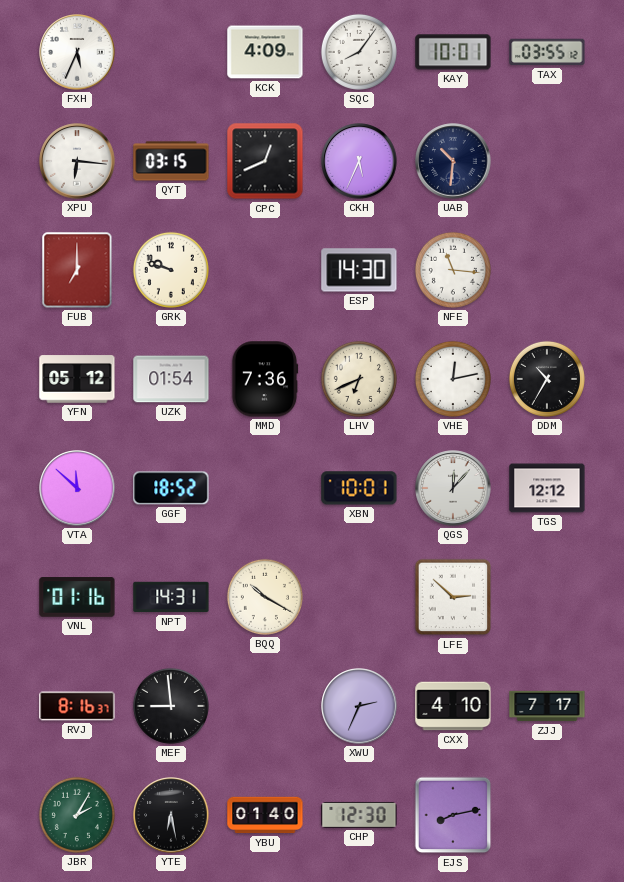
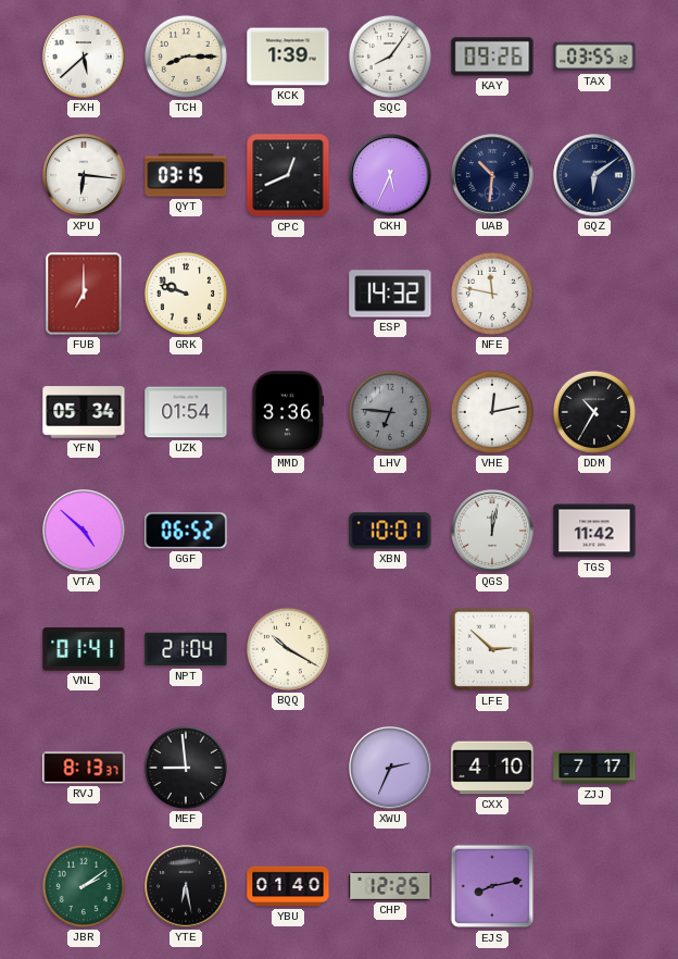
FXH: 5:34 -> 5:38 (84, 57)
TCH: none -> 8:15 (186, 57)
KCK: 4:09 -> 1:39 (288, 57)
KAY: 10:01 -> 09:26 (492, 57)
GQZ: none -> 6:09 (594, 175)
ESP: 14:30 -> 14:32 (390, 294)
NFE: 11:16 -> 11:47 (492, 294)
YFN: 05:12 -> 05:34 (84, 412)
MMD: 7:36 -> 3:36 (288, 412)
LHV: 6:41 -> 6:46 (390, 412)
LHV dial: cream -> grey (390, 412)
VTA: 11:52 -> 4:52 (84, 531)
GGF: 18:52 -> 06:52 (186, 531)
QGS: 12:07 -> 12:02 (492, 531)
TGS: 12:12 -> 11:42 (594, 531)
VNL: 01:16 -> 01:41 (84, 649)
NPT: 14:31 -> 21:04 (186, 649)
RVJ: 8:16 -> 8:13 (84, 768)
JBR: 2:05 -> 2:09 (84, 886)
CHP: 12:30 -> 12:25 (390, 886)
